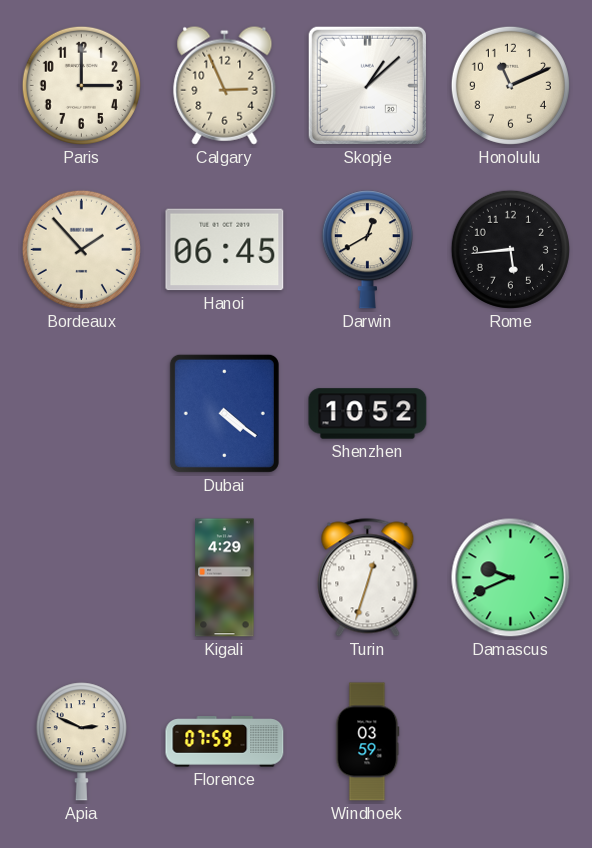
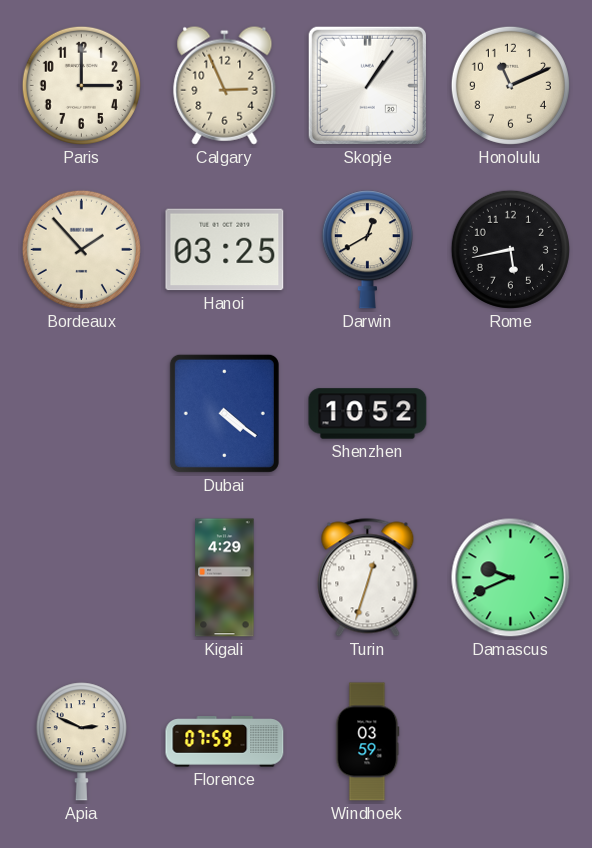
Skopje: 1:08 -> 1:06 (367, 85)
Hanoi: 06:45 -> 03:25 (225, 250)
Rome: 5:44 -> 5:43 (510, 249)
